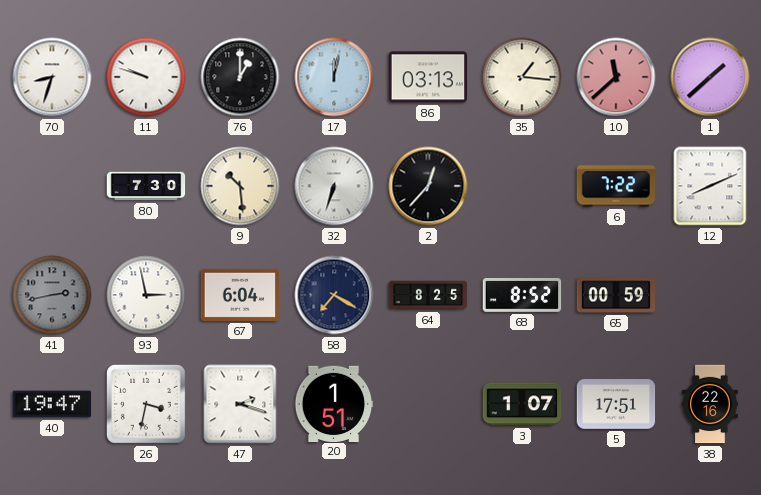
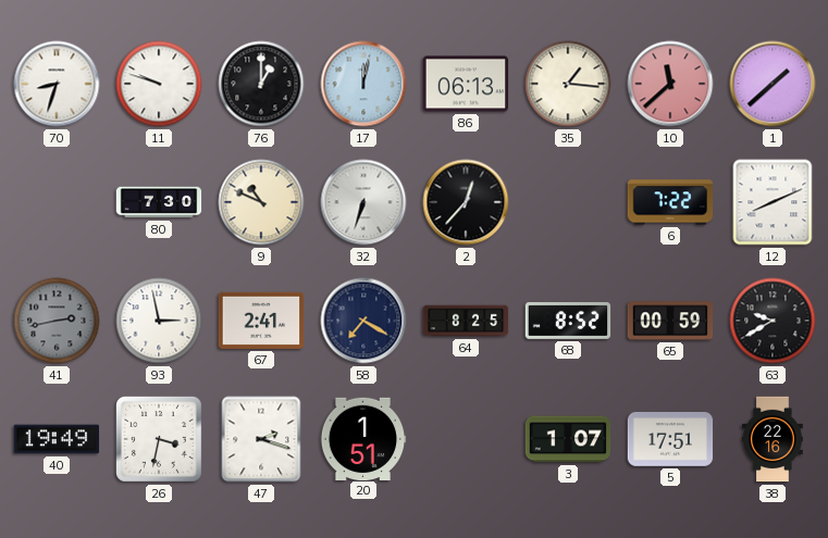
86: 03:13 -> 06:13 (466, 84)
9: 10:29 -> 10:49 (261, 202)
67: 6:04 -> 2:41 (261, 321)
63: none -> 9:40 (773, 321)
40: 19:47 -> 19:49 (57, 439)
